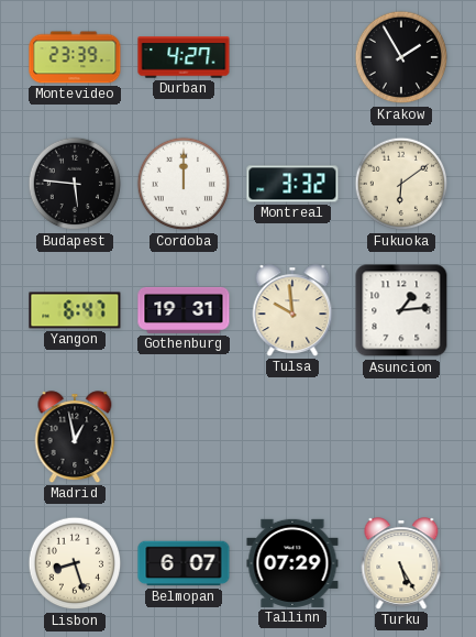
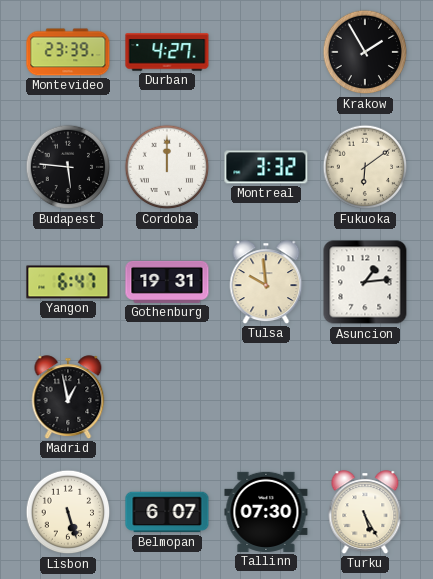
Lisbon: 8:27 -> 5:27 (68, 512)
Tallinn: 07:29 -> 07:30 (266, 512)
